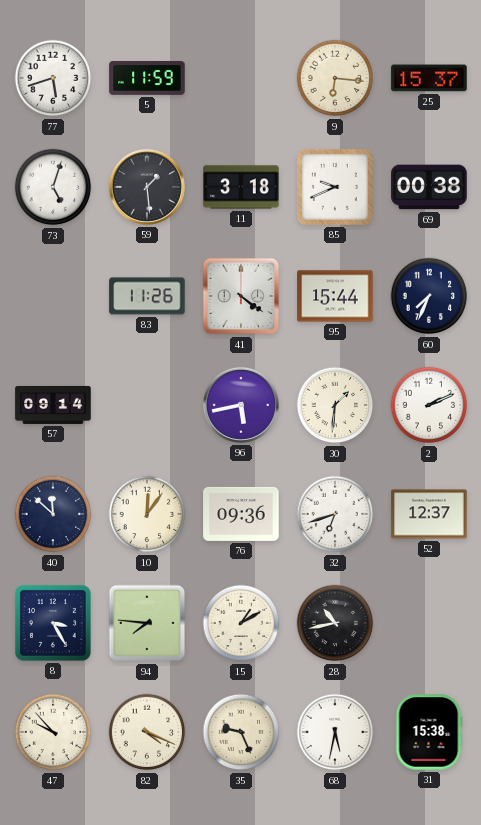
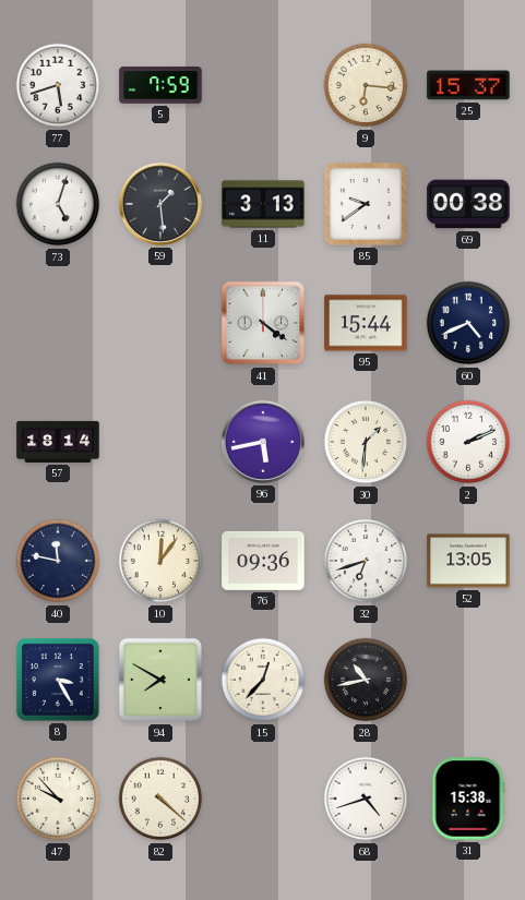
5: 11:59 -> 7:59 (160, 86)
11: 3:18 -> 3:13 (263, 204)
85: 9:41 -> 9:39 (367, 205)
83: 11:26 -> none (147, 296)
60: 7:34 -> 4:41 (468, 323)
57: 09:14 -> 18:14 (58, 442)
40: 11:52 -> 11:47 (58, 561)
52: 12:37 -> 13:05 (468, 561)
94: 7:46 -> 7:50 (160, 680)
15: 1:10 -> 12:37 (263, 680)
82: 4:19 -> 4:22 (160, 799)
35: 9:26 -> none (241, 732)
68: 5:32 -> 4:42 (366, 799)
